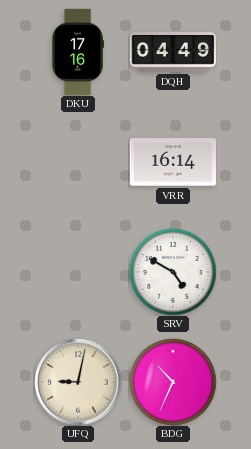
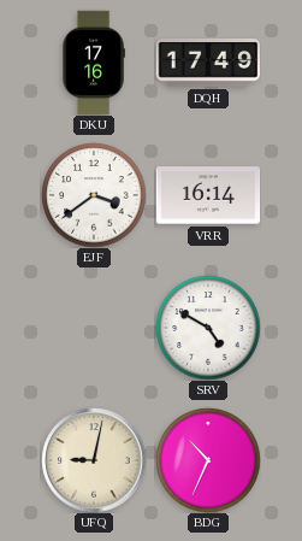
DQH: 04:49 -> 17:49 (208, 64)
EJF: none -> 3:39 (94, 195)
